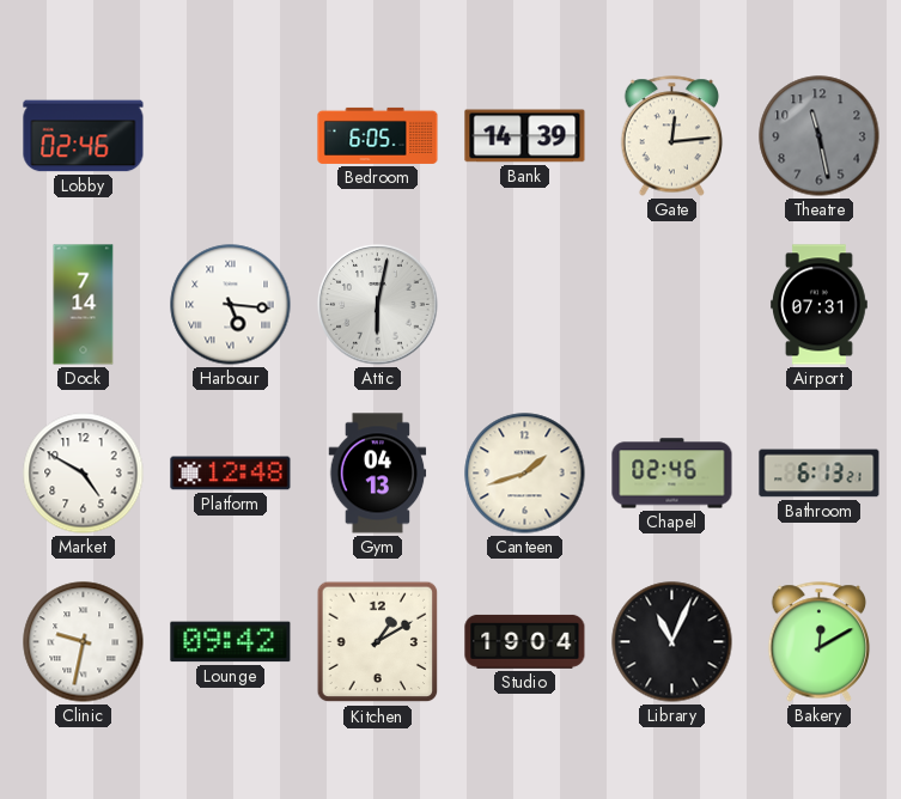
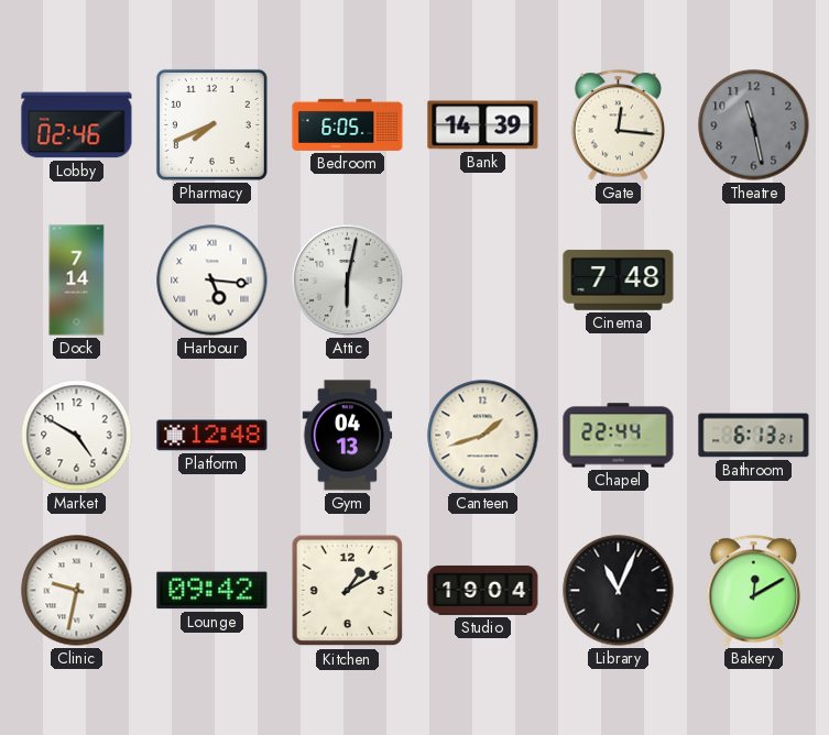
Pharmacy: none -> 7:41 (211, 124)
Gate: 12:14 -> 12:16 (619, 125)
Cinema: none -> 7:48 (619, 279)
Airport: 07:31 -> none (820, 305)
Chapel: 02:46 -> 22:44 (619, 436)
